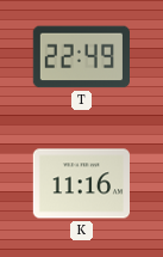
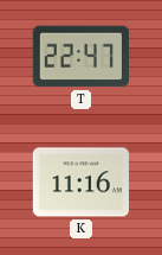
T: 22:49 -> 22:47 (80, 57)
